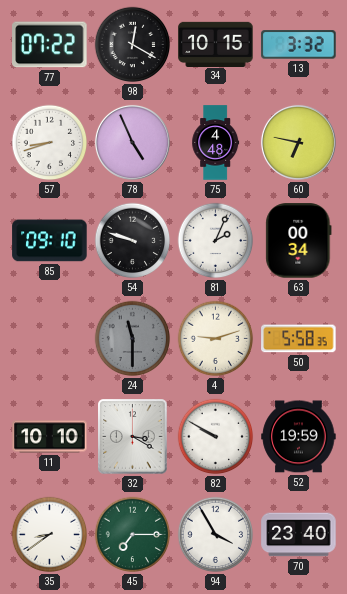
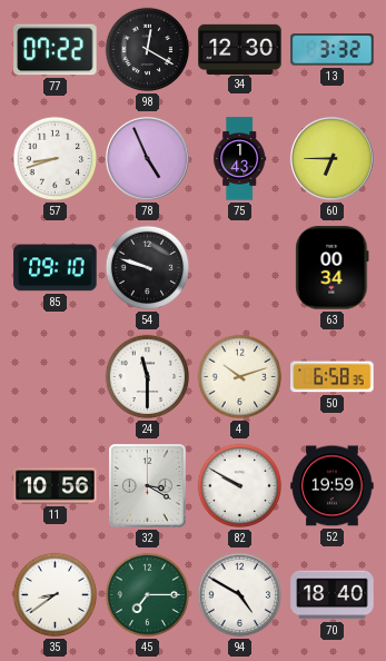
34: 10:15 -> 12:30 (240, 49)
75: 4:48 -> 1:43 (240, 159)
60: 6:47 -> 6:45 (331, 158)
81: 2:04 -> none (216, 241)
24 dial: grey -> white (148, 377)
4: 9:12 -> 10:12 (240, 377)
50: 5:58 -> 6:58 (333, 377)
11: 10:10 -> 10:56 (56, 486)
94: 3:55 -> 4:50 (240, 595)
70: 23:40 -> 18:40 (333, 595)
